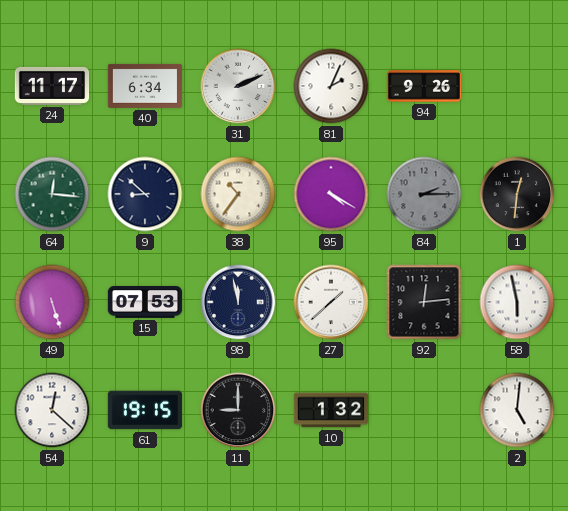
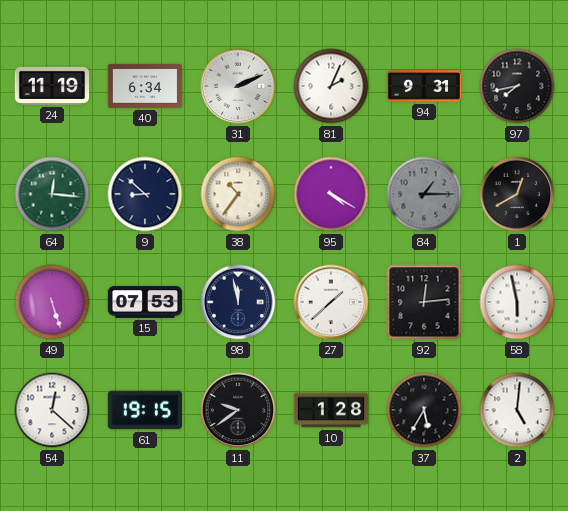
24: 11:17 -> 11:19 (52, 86)
94: 9:26 -> 9:31 (424, 86)
97: none -> 7:43 (517, 86)
84: 2:15 -> 1:15 (424, 194)
1: 12:31 -> 12:40 (517, 194)
11: 9:00 -> 9:39 (238, 410)
10: 1:32 -> 1:28 (331, 410)
37: none -> 5:35 (424, 410)
